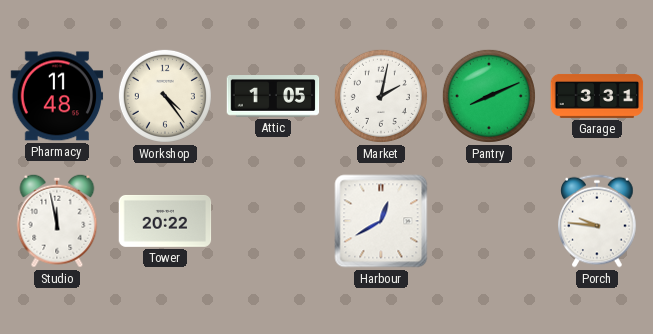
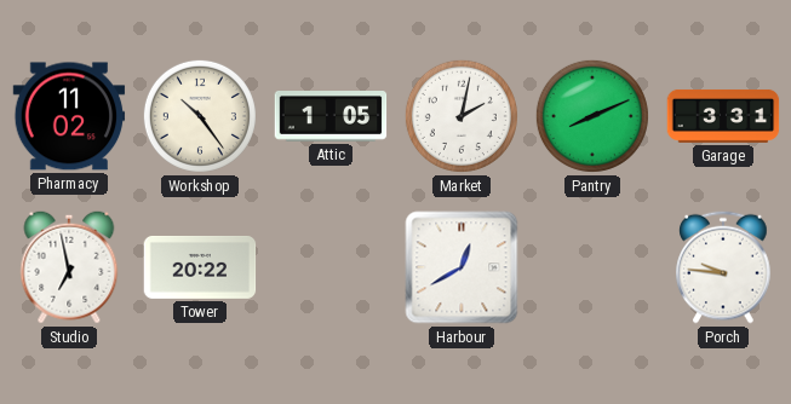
Pharmacy: 11:48 -> 11:02 (69, 116)
Workshop: 4:24 -> 10:24 (200, 116)
Studio: 11:58 -> 6:58 (69, 267)
